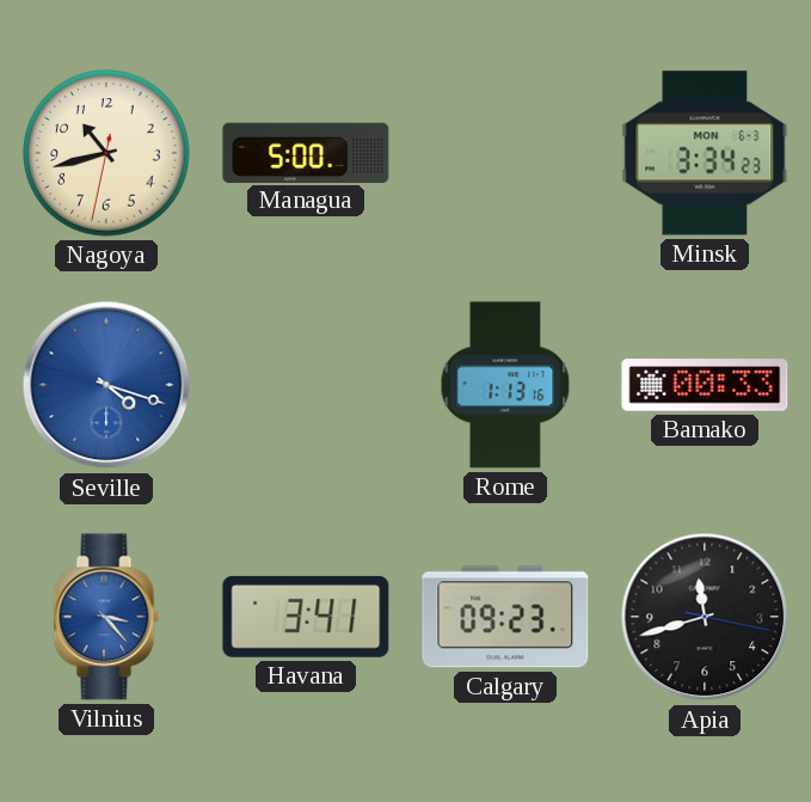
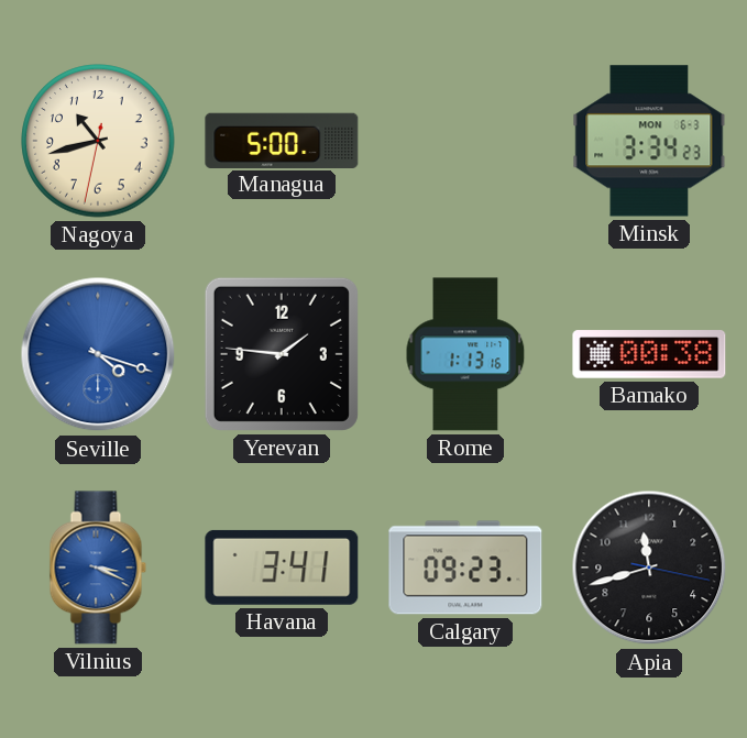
Yerevan: none -> 1:46 (282, 354)
Bamako: 00:33 -> 00:38 (649, 354)
Vilnius: 3:23 -> 3:19 (98, 568)
